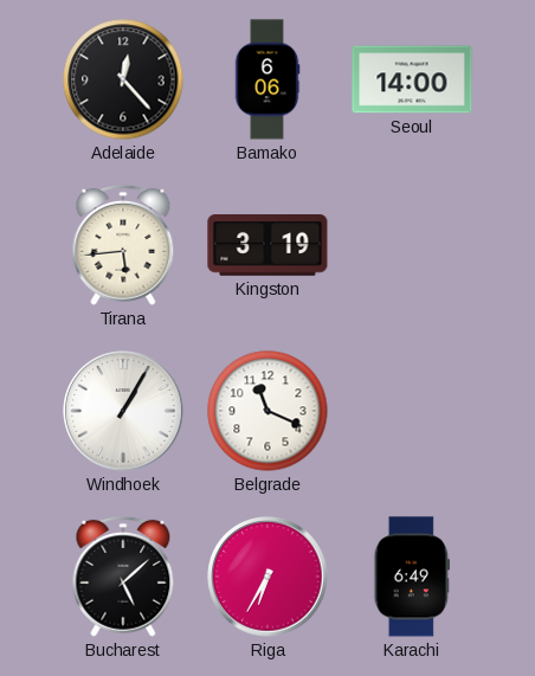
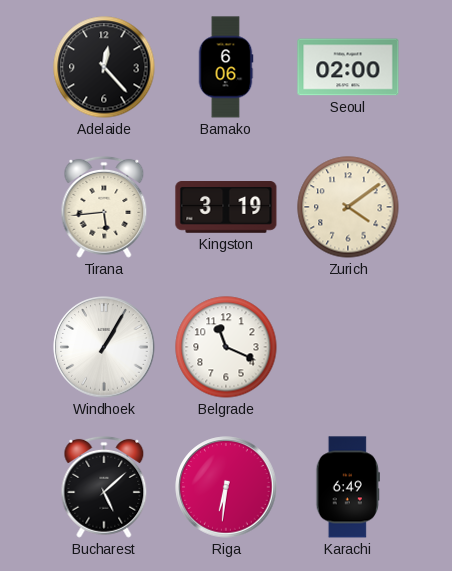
Seoul: 14:00 -> 02:00 (348, 67)
Zurich: none -> 4:09 (348, 207)
Riga: 6:35 -> 6:31 (226, 487)
